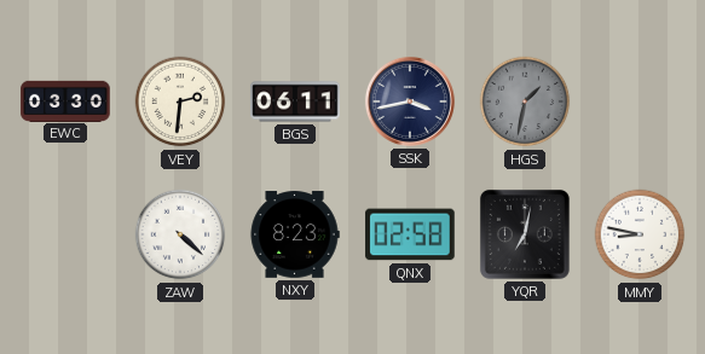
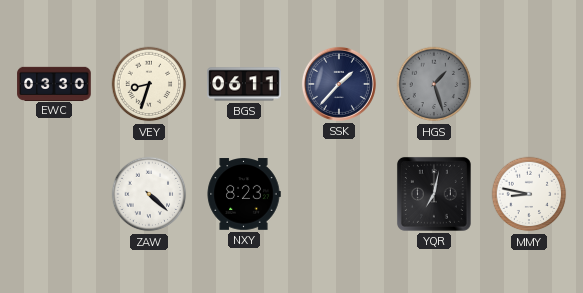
VEY: 2:31 -> 8:33 (149, 84)
SSK: 3:43 -> 1:37 (339, 84)
HGS: 1:32 -> 1:27 (434, 84)
QNX: 02:58 -> none (410, 234)
